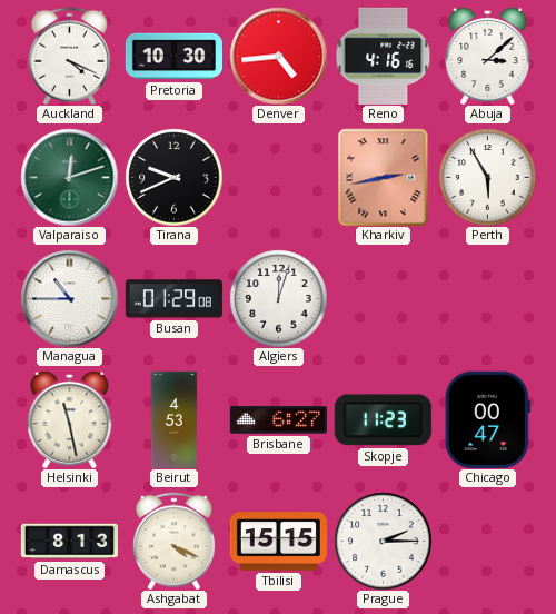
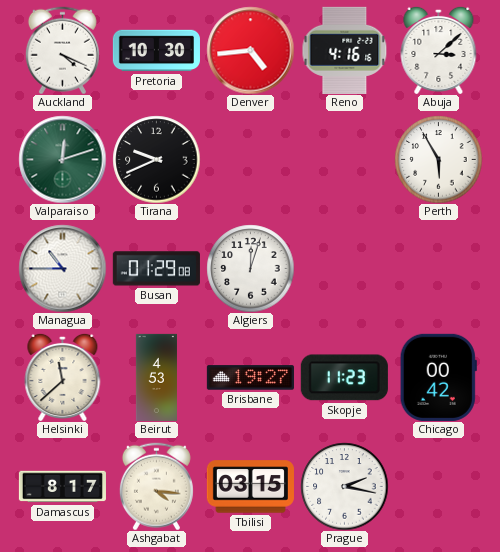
Kharkiv: 2:43 -> none (384, 177)
Helsinki: 11:28 -> 11:38 (63, 377)
Brisbane: 6:27 -> 19:27 (250, 378)
Chicago: 00:47 -> 00:42 (438, 377)
Damascus: 8:13 -> 8:17 (62, 487)
Ashgabat: 4:19 -> 4:16 (156, 486)
Tbilisi: 15:15 -> 03:15 (250, 487)
Prague: 2:15 -> 2:17 (344, 486)
